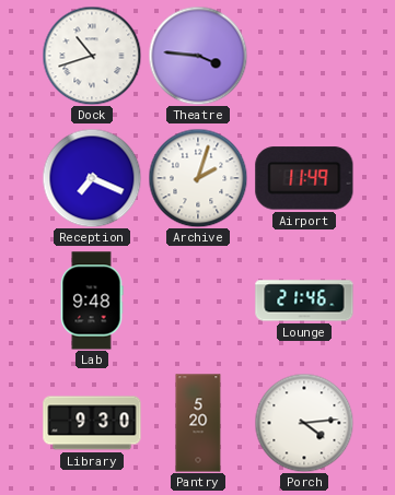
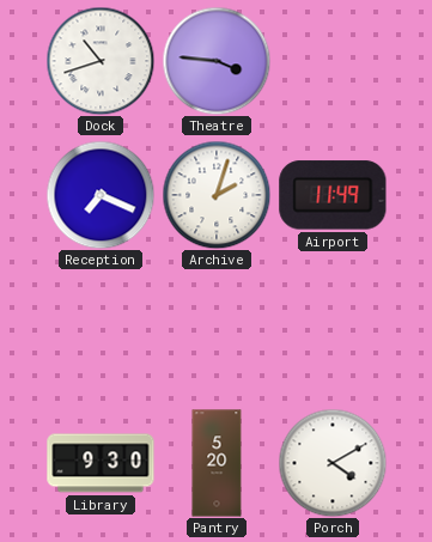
Lab: 9:48 -> none (92, 300)
Lounge: 21:46 -> none (304, 300)
Porch: 4:14 -> 4:10 (333, 463)
